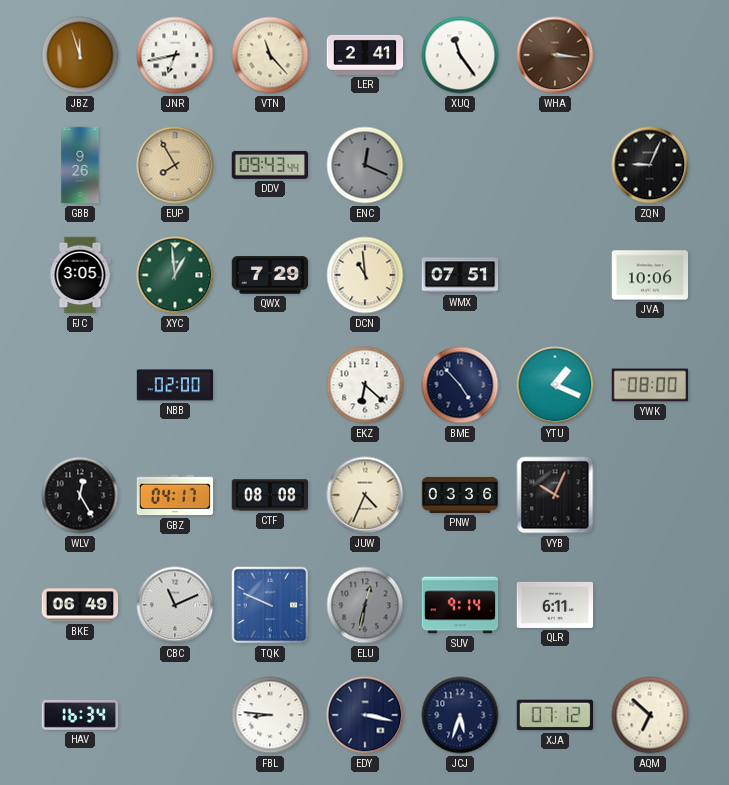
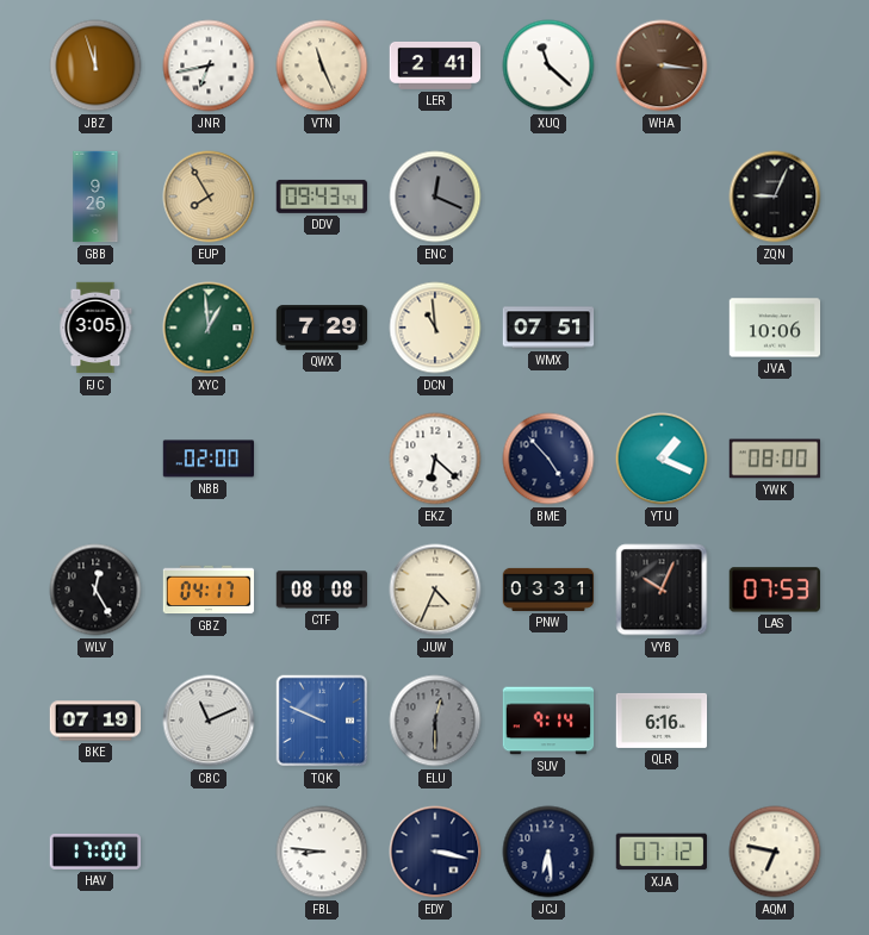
VTN: 11:23 -> 11:26 (322, 66)
XUQ: 11:24 -> 11:22 (548, 66)
PNW: 03:36 -> 03:31 (548, 590)
LAS: none -> 07:53 (774, 590)
BKE: 06:49 -> 07:19 (95, 721)
ELU: 12:32 -> 12:30 (435, 721)
QLR: 6:11 -> 6:16 (662, 721)
HAV: 16:34 -> 17:00 (95, 852)
JCJ: 5:33 -> 6:29 (548, 852)
AQM: 6:52 -> 6:47 (775, 852)
